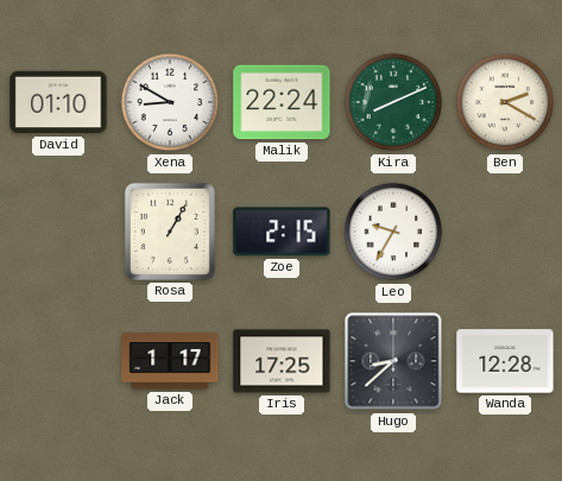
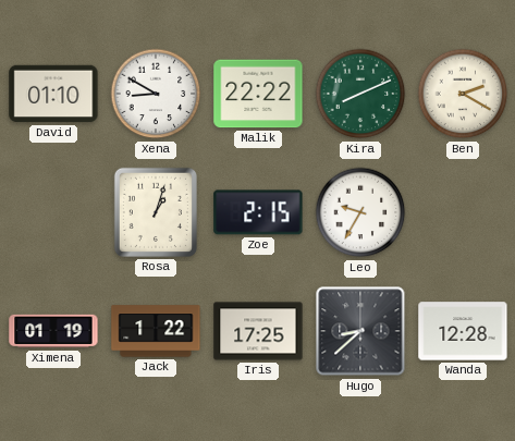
Malik: 22:24 -> 22:22 (258, 94)
Rosa: 1:05 -> 1:03 (156, 212)
Ximena: none -> 01:19 (53, 331)
Jack: 1:17 -> 1:22 (156, 331)
